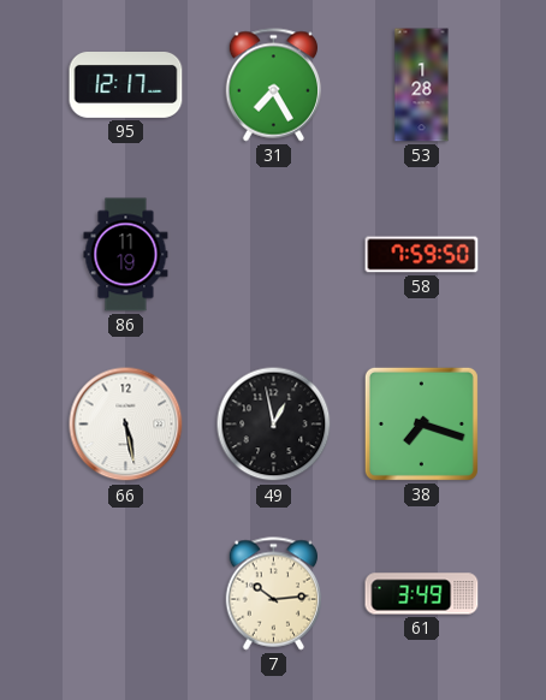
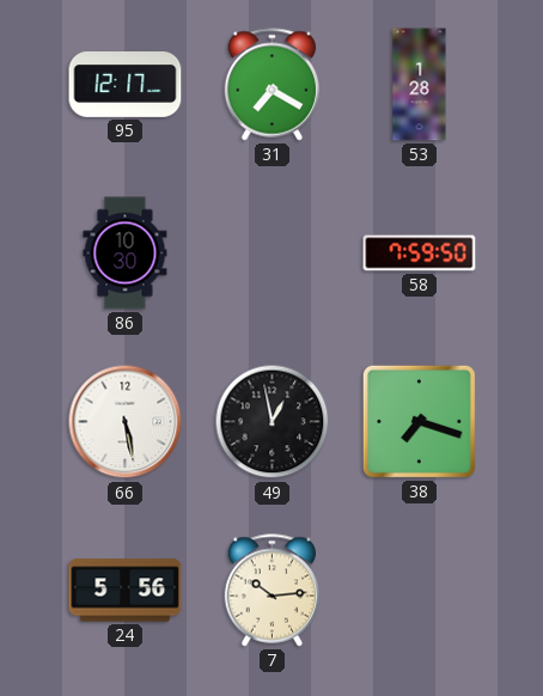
31: 7:25 -> 7:20 (271, 85)
86: 11:19 -> 10:30 (126, 254)
24: none -> 5:56 (126, 591)
61: 3:49 -> none (422, 594)
